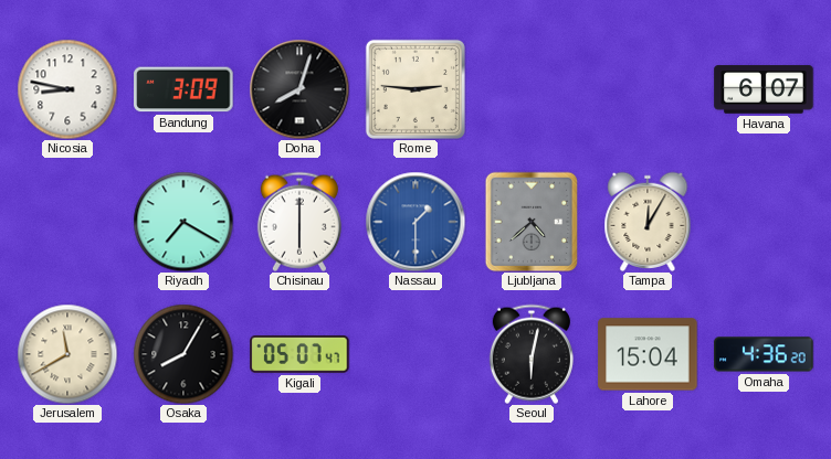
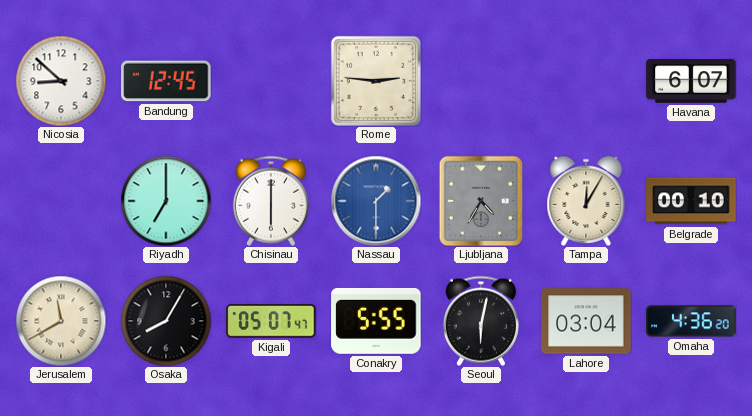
Nicosia: 8:47 -> 8:52 (61, 81)
Bandung: 3:09 -> 12:45 (166, 81)
Doha: 8:03 -> none (299, 89)
Riyadh: 7:20 -> 7:00 (166, 201)
Ljubljana: 4:38 -> 4:35 (481, 201)
Belgrade: none -> 00:10 (691, 201)
Conakry: none -> 5:55 (376, 321)
Lahore: 15:04 -> 03:04 (586, 321)
